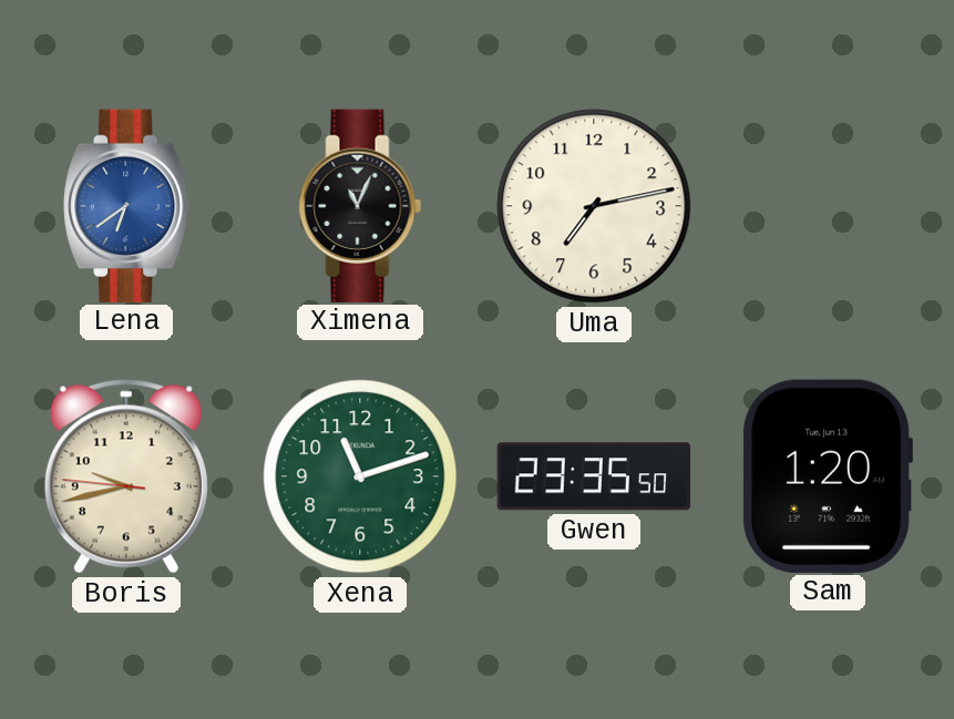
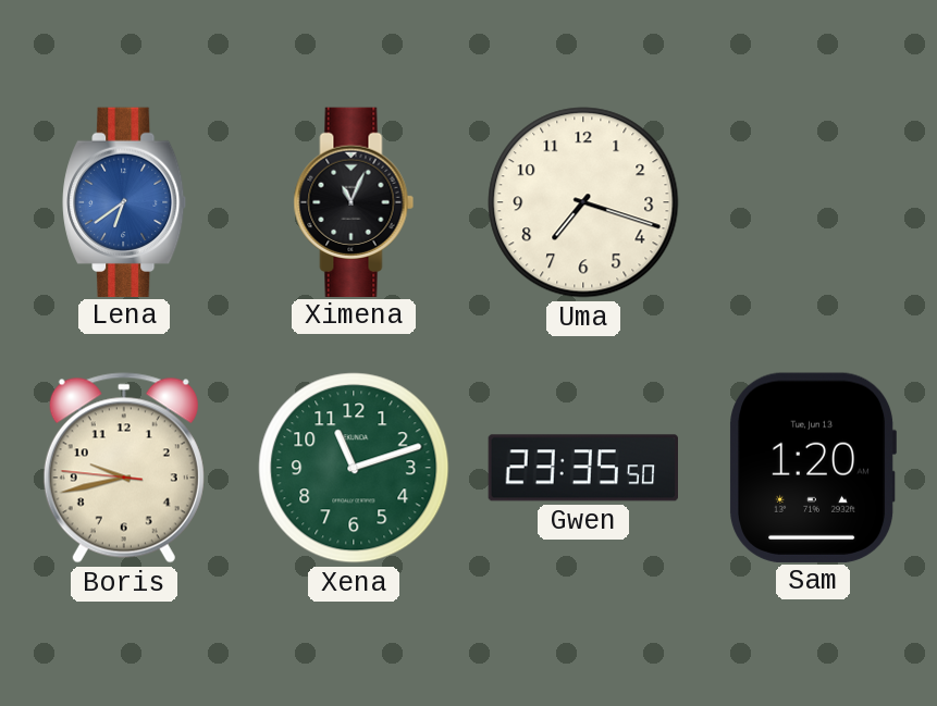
Uma: 7:13 -> 7:18 (583, 202)
